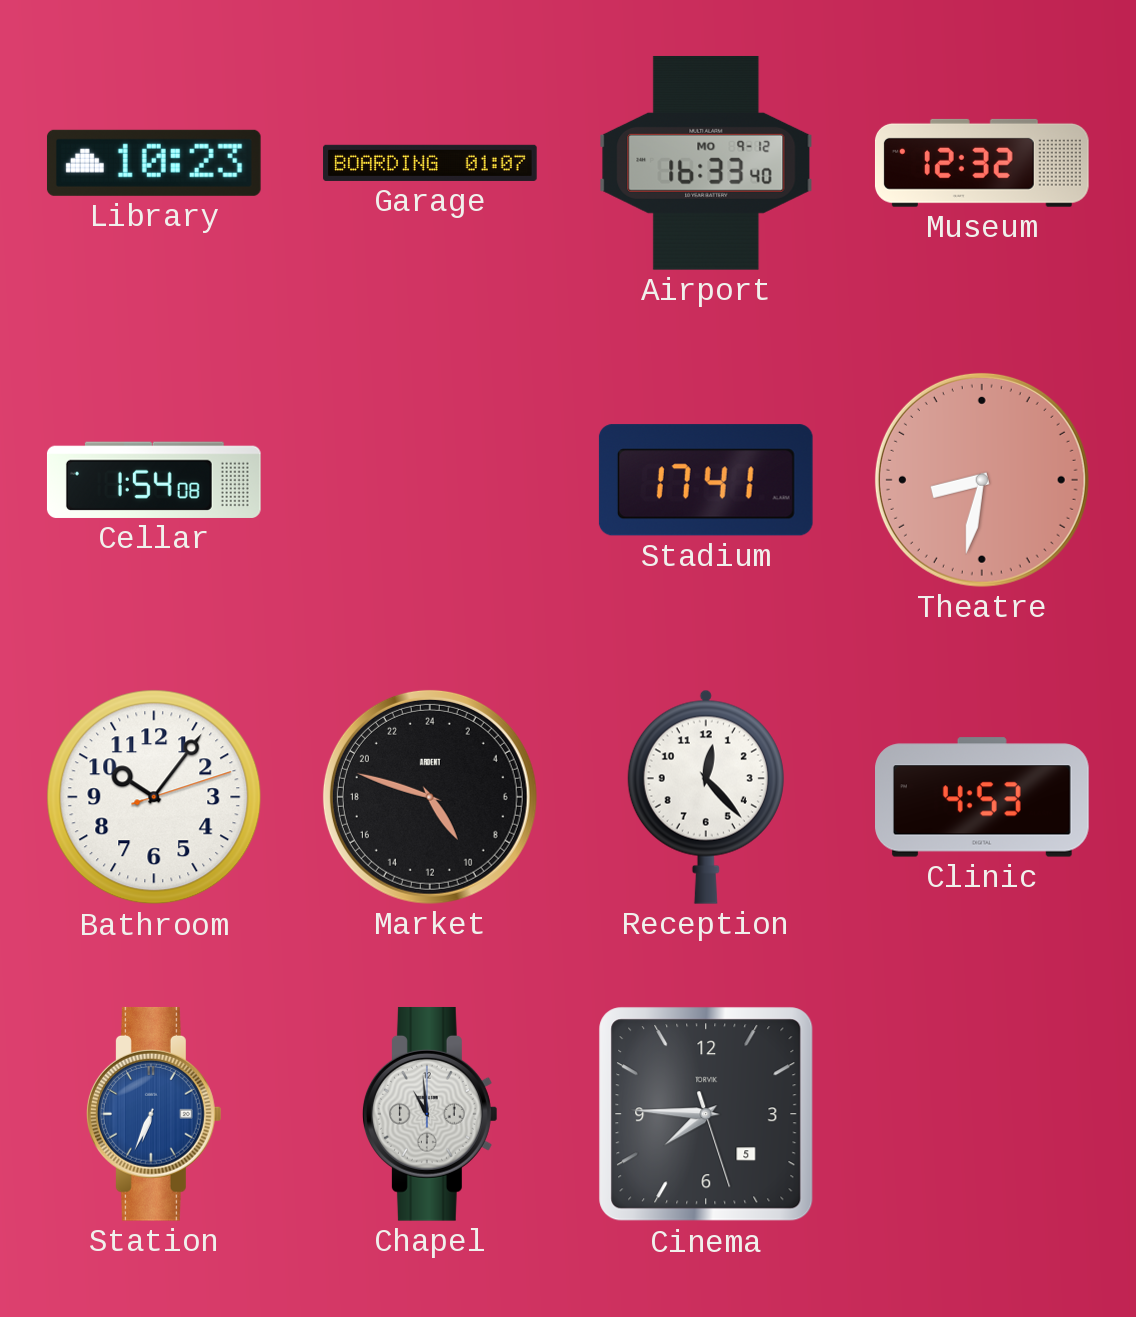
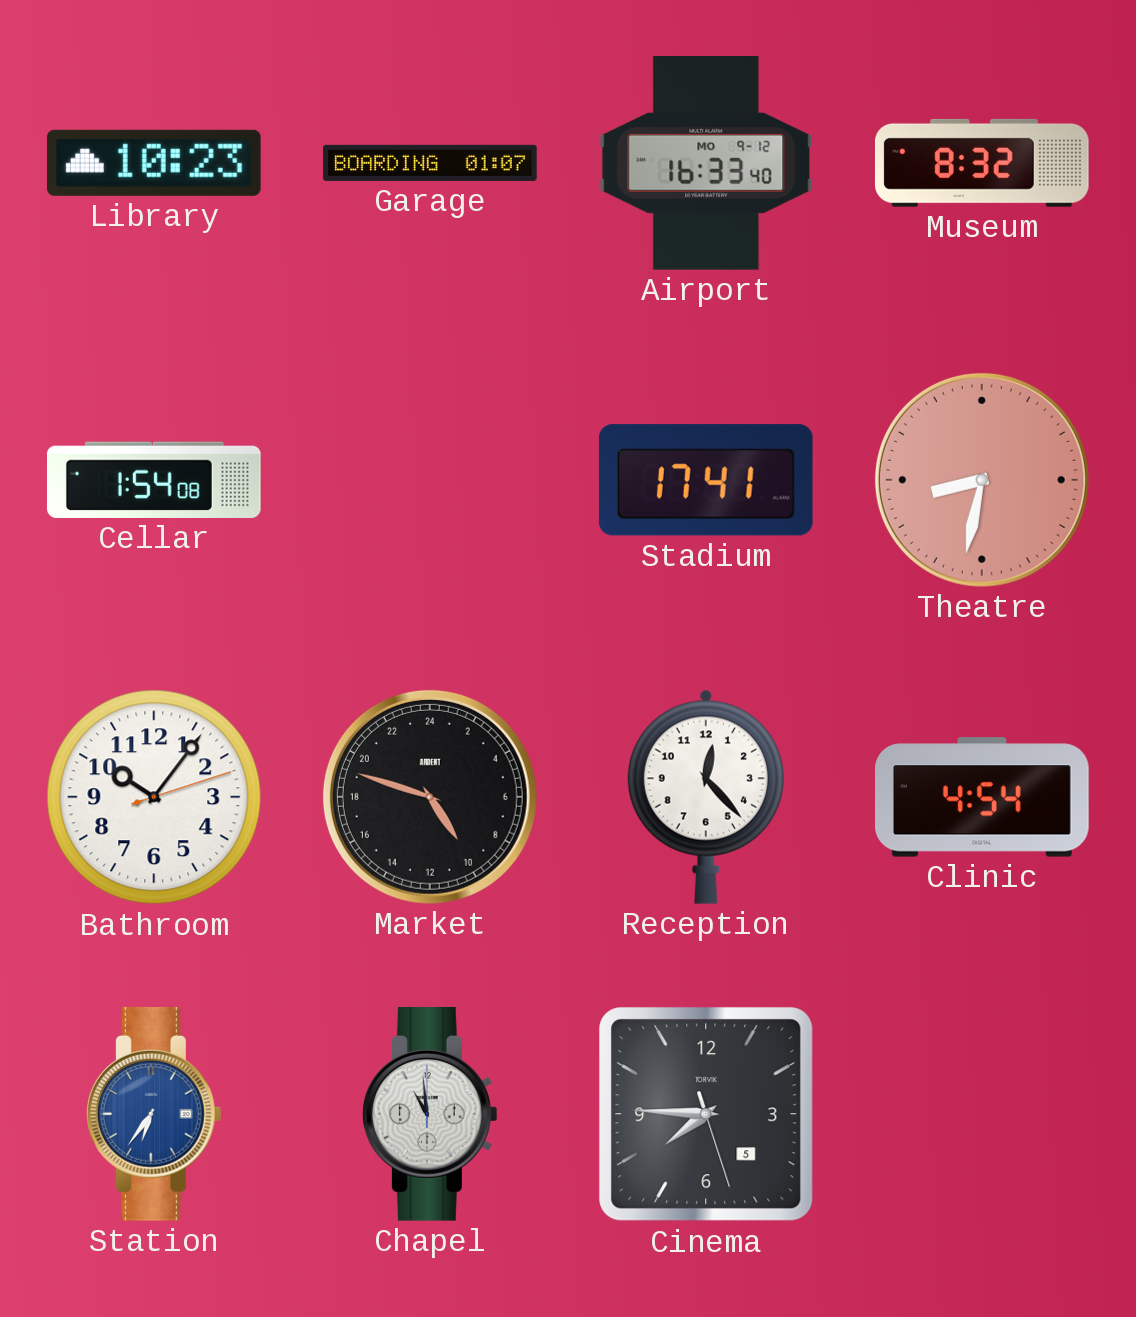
Museum: 12:32 -> 8:32 (982, 163)
Clinic: 4:53 -> 4:54 (983, 797)
Station: 6:34 -> 6:36 (154, 1114)
